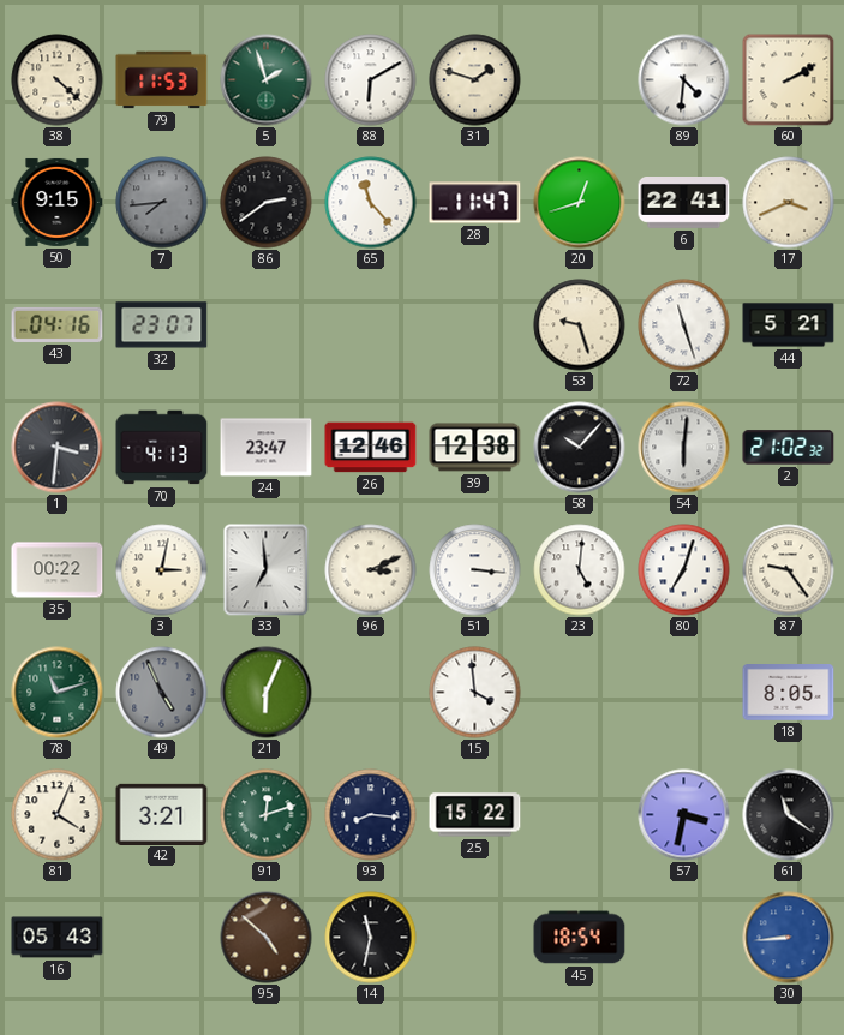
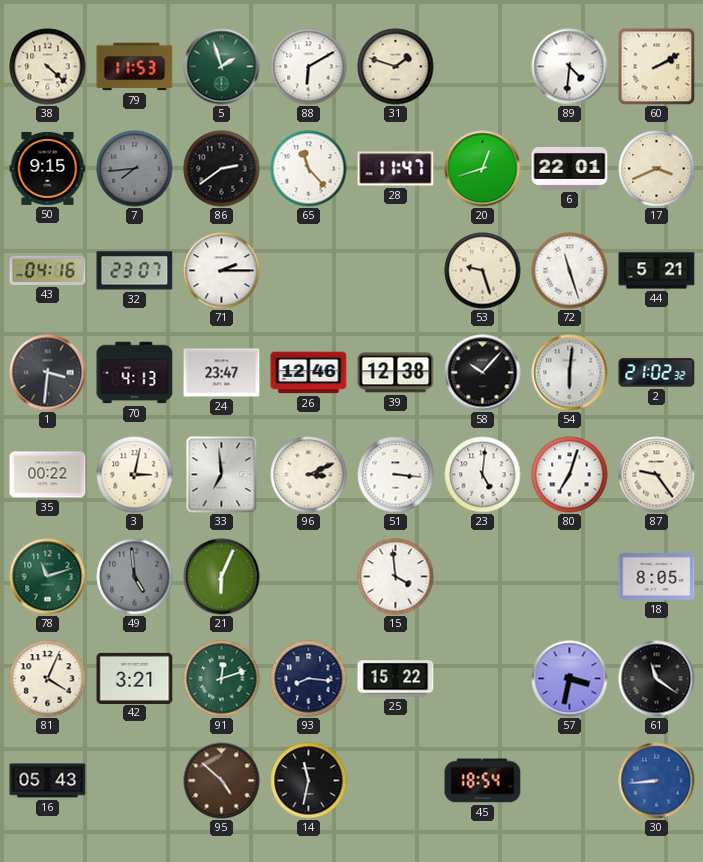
6: 22:41 -> 22:01 (570, 169)
71: none -> 2:15 (222, 271)
49: 4:56 -> 4:59 (135, 577)
